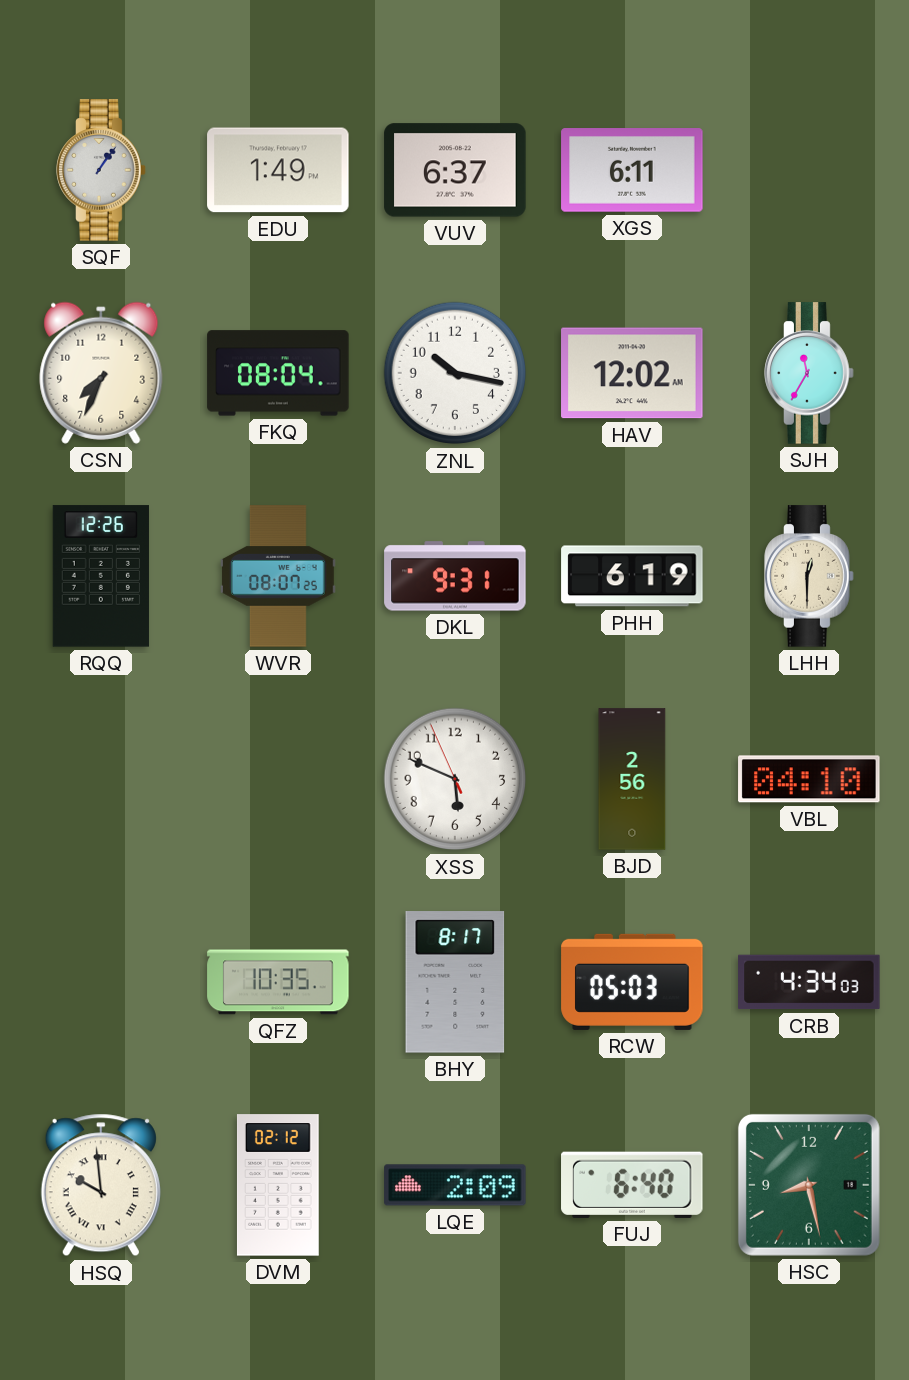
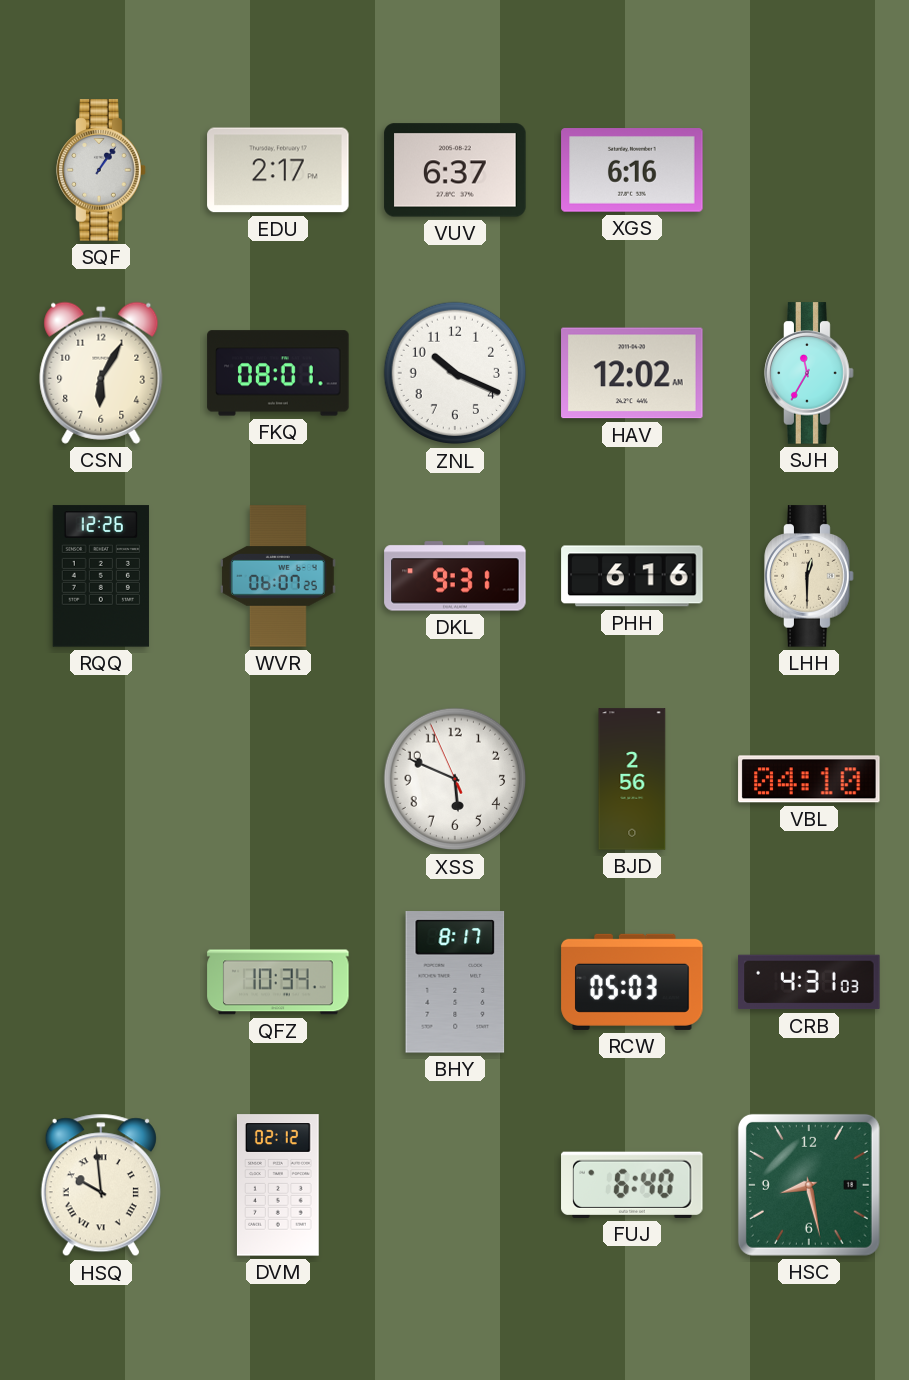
EDU: 1:49 -> 2:17 (278, 170)
XGS: 6:11 -> 6:16 (632, 170)
CSN: 7:34 -> 6:05 (101, 373)
FKQ: 08:04 -> 08:01 (278, 373)
ZNL: 10:17 -> 10:19 (455, 373)
WVR: 08:07 -> 06:07 (279, 576)
PHH: 6:19 -> 6:16 (632, 576)
QFZ: 10:35 -> 10:34 (278, 982)
CRB: 4:34 -> 4:31 (809, 982)
LQE: 2:09 -> none (455, 1185)
